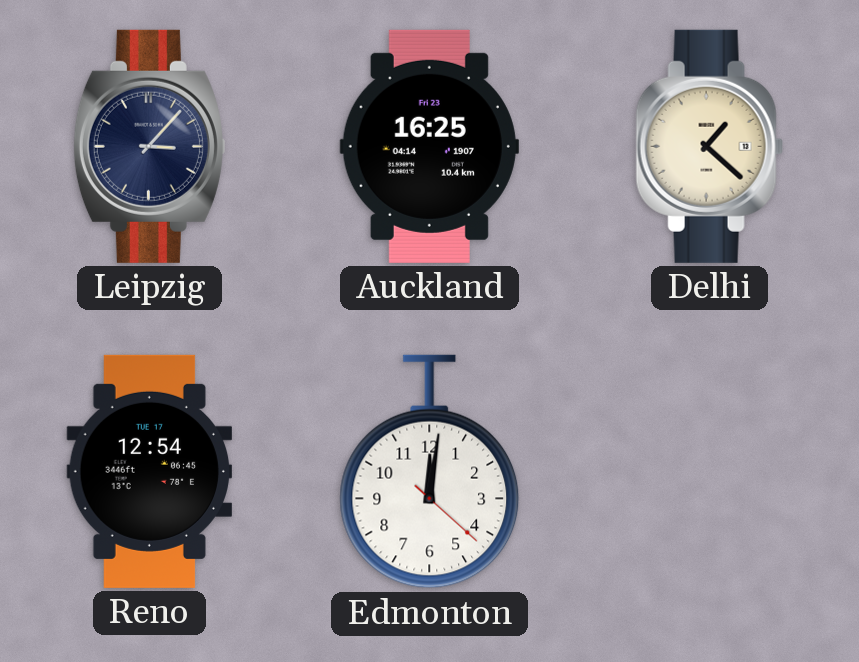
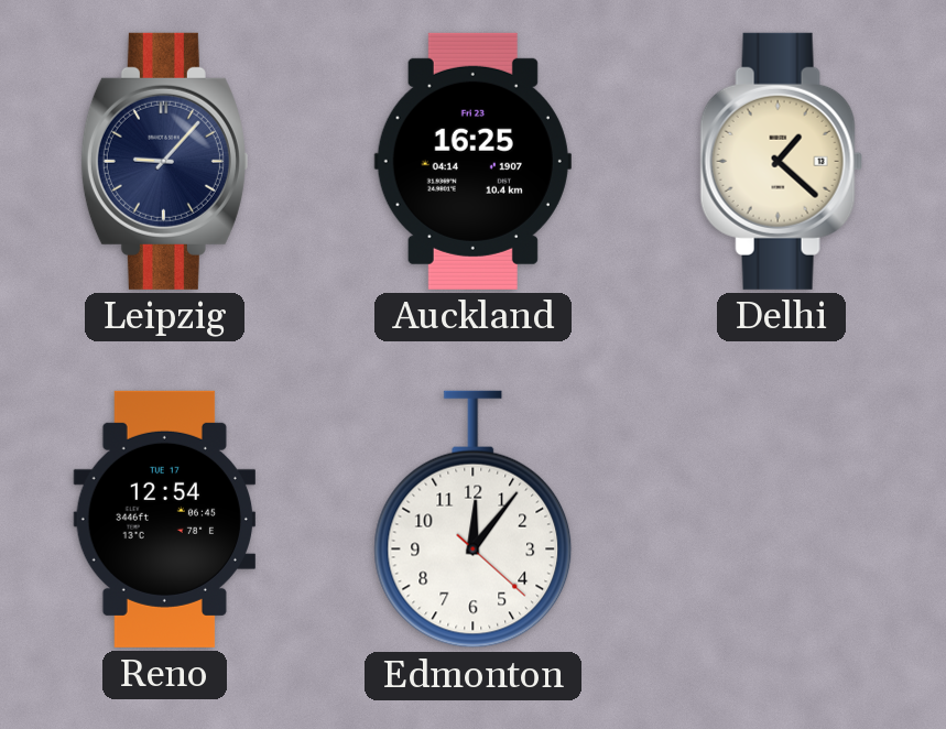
Leipzig: 3:07 -> 9:07 (164, 161)
Edmonton: 12:01 -> 12:06 (474, 520)
